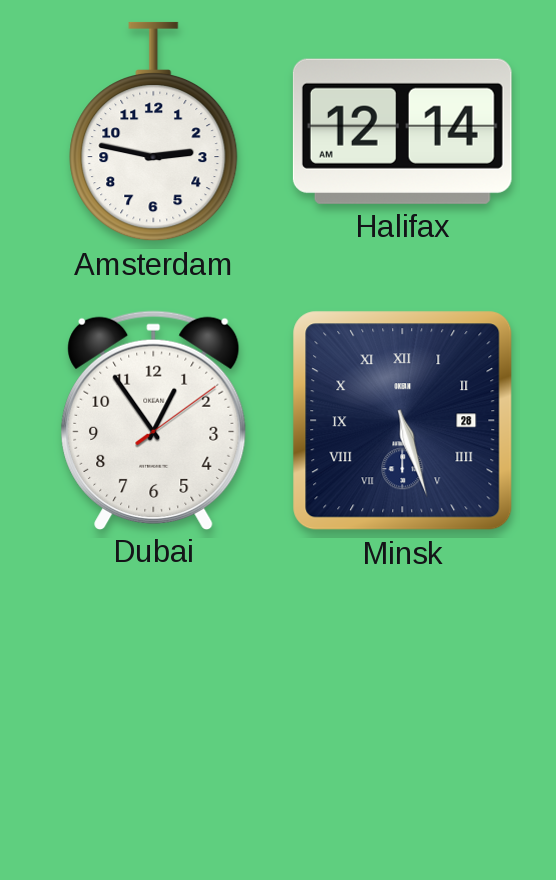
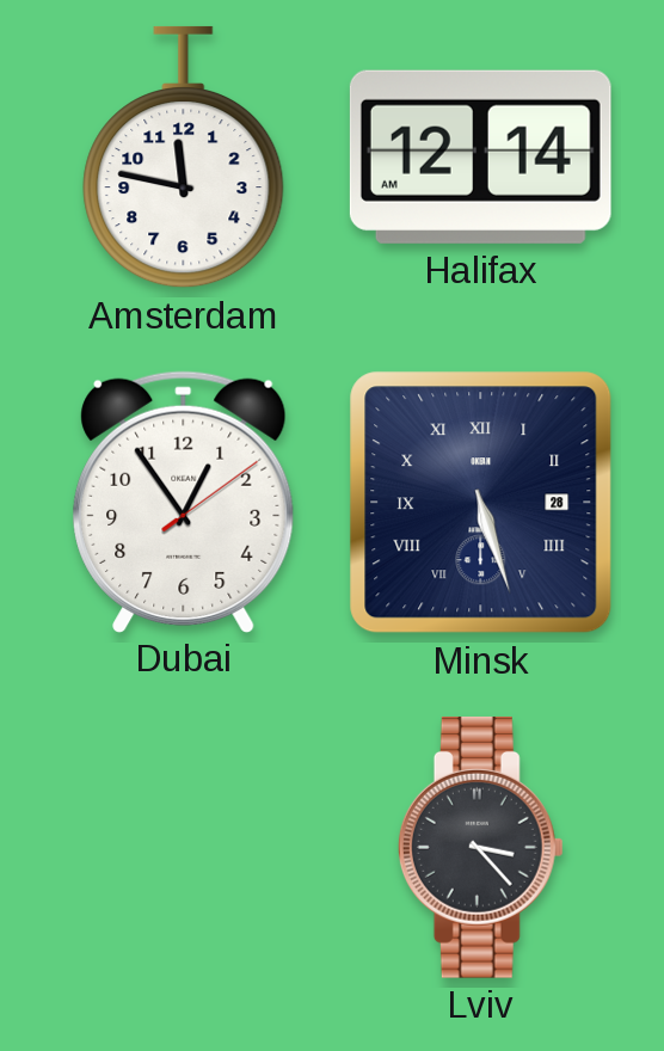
Amsterdam: 2:47 -> 11:47 (184, 158)
Lviv: none -> 3:23 (480, 847)
